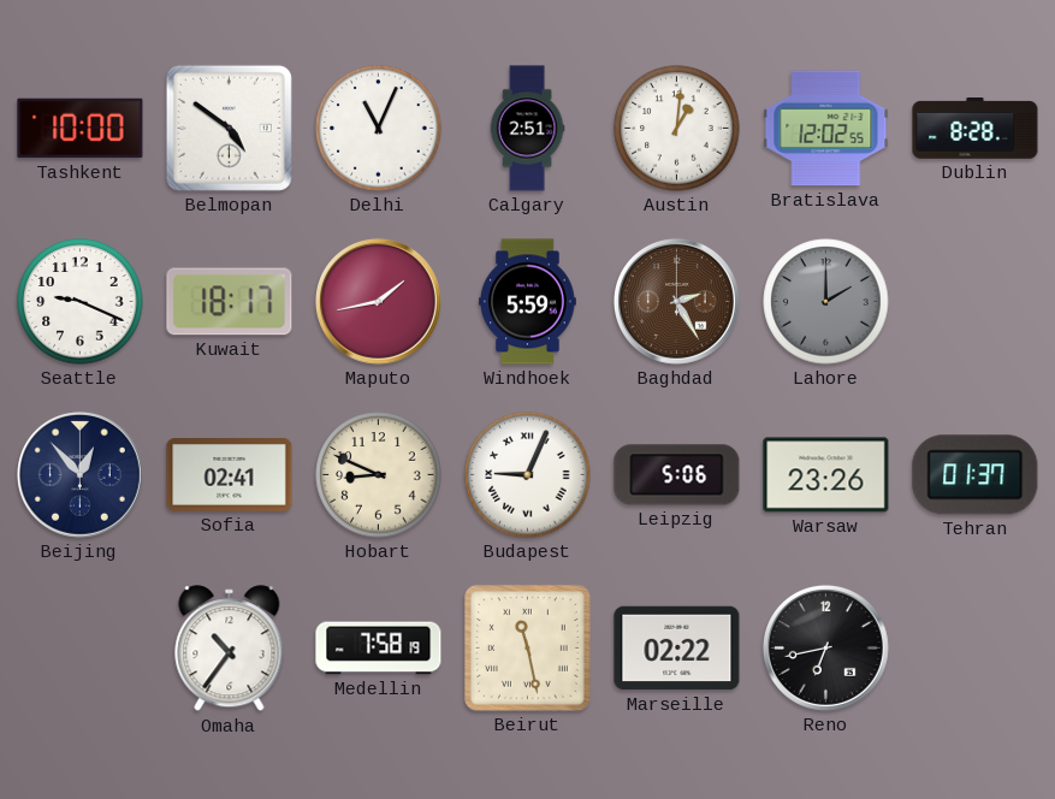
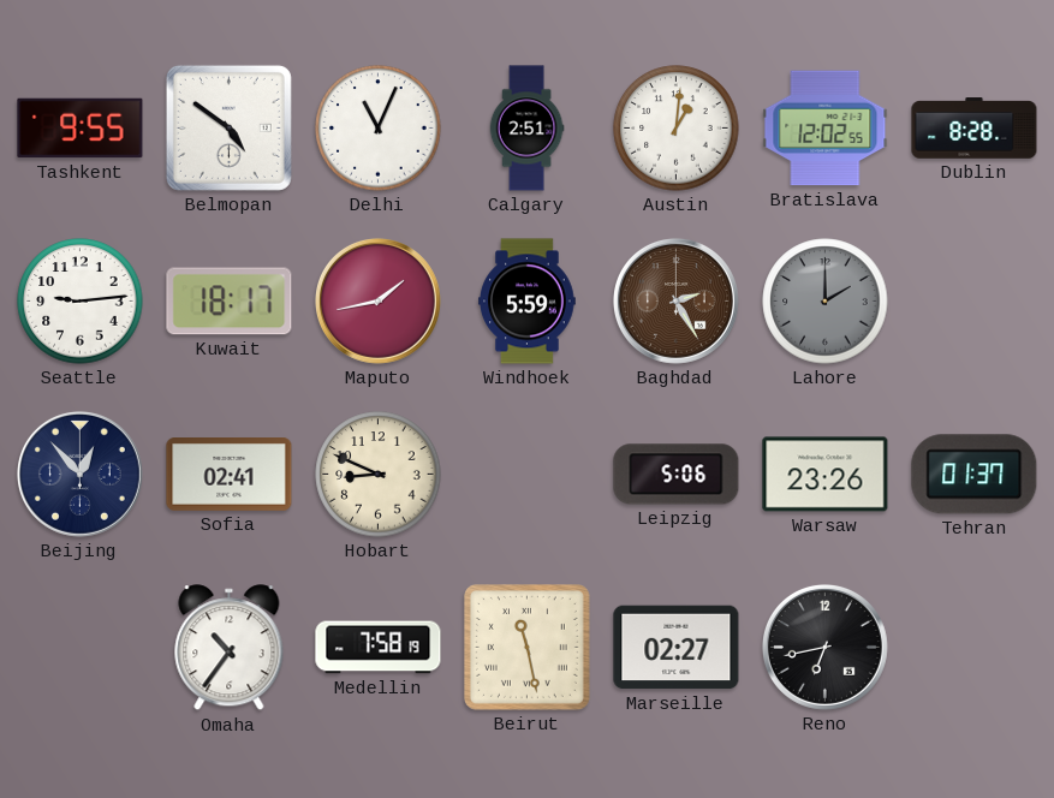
Tashkent: 10:00 -> 9:55 (81, 129)
Seattle: 9:19 -> 9:14 (81, 302)
Budapest: 9:04 -> none (528, 475)
Marseille: 02:22 -> 02:27 (677, 648)
